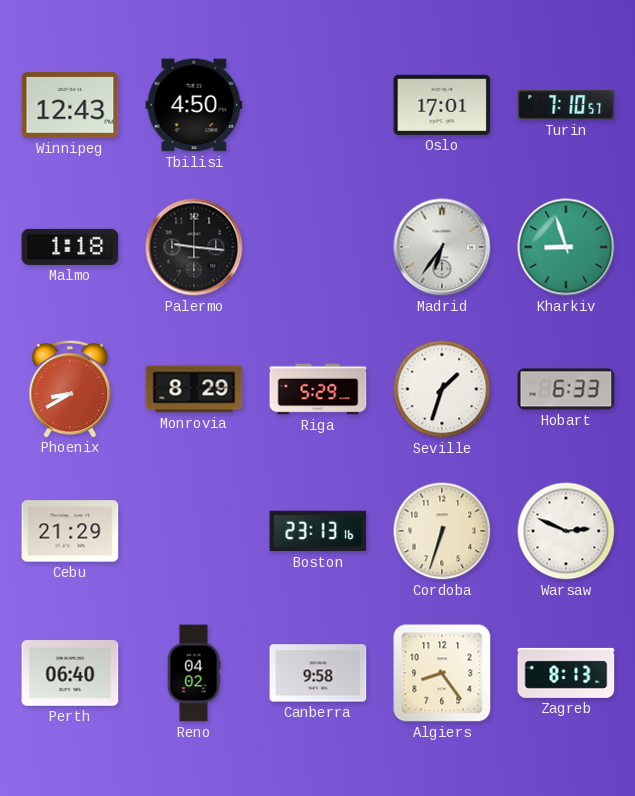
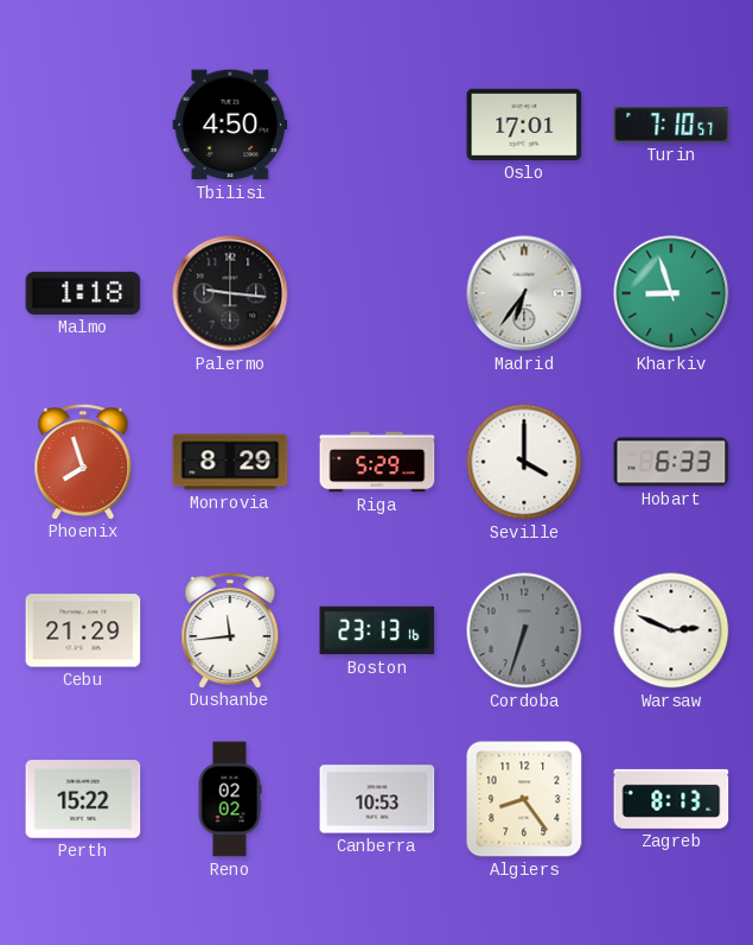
Winnipeg: 12:43 -> none (70, 105)
Phoenix: 8:40 -> 7:57 (83, 461)
Seville: 1:33 -> 4:00 (524, 462)
Dushanbe: none -> 11:44 (230, 629)
Cordoba dial: cream -> grey (524, 630)
Perth: 06:40 -> 15:22 (83, 800)
Reno: 04:02 -> 02:02 (230, 799)
Canberra: 9:58 -> 10:53 (377, 799)
